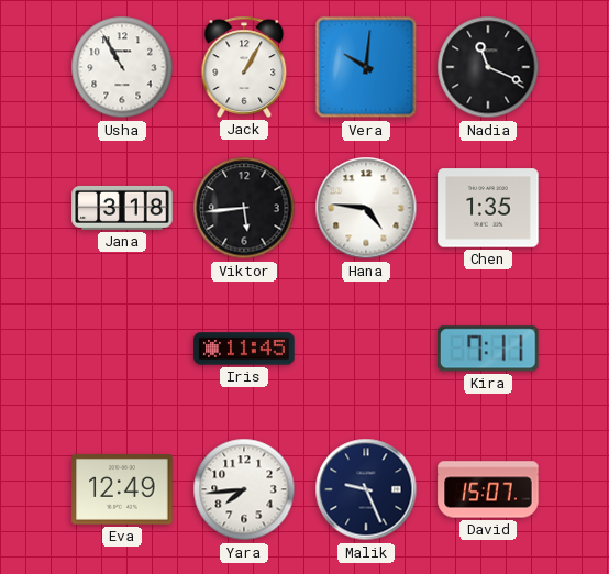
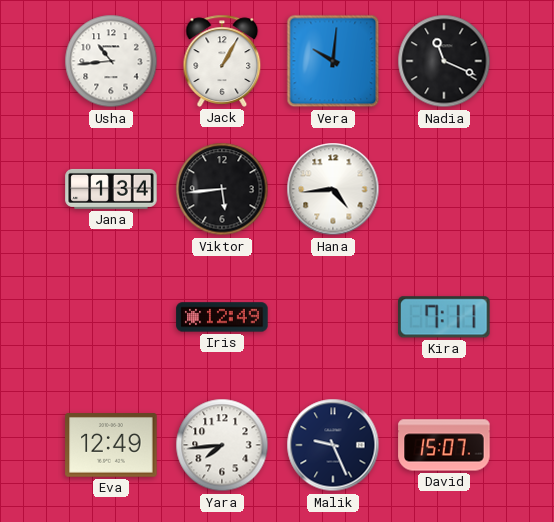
Usha: 10:55 -> 10:44 (111, 61)
Jana: 3:18 -> 1:34 (111, 189)
Hana: 4:46 -> 4:44 (333, 189)
Chen: 1:35 -> none (488, 208)
Iris: 11:45 -> 12:49 (222, 317)
